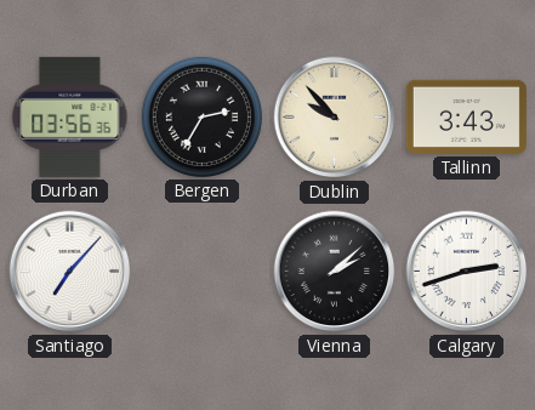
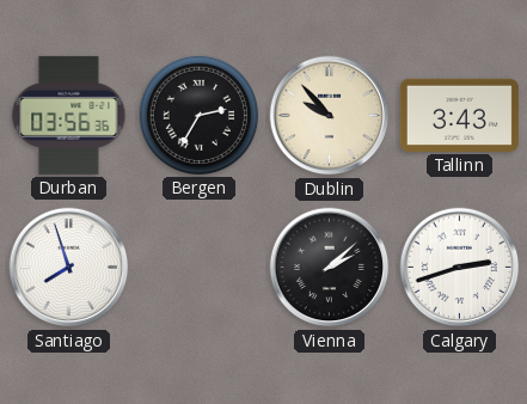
Santiago: 7:07 -> 7:57 (69, 268)
